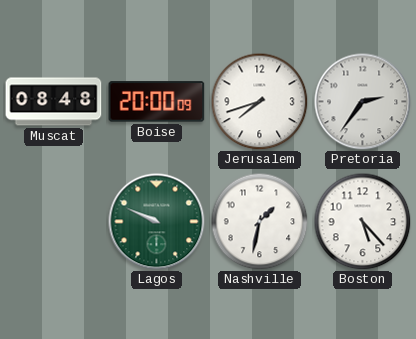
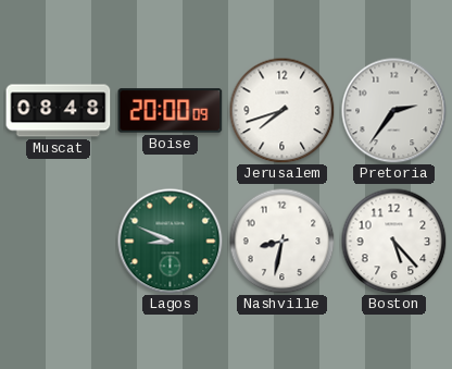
Lagos: 9:49 -> 8:49 (171, 242)
Nashville: 1:32 -> 8:32 (281, 241)
